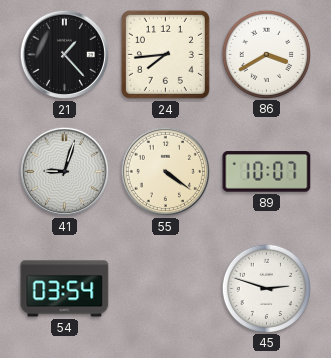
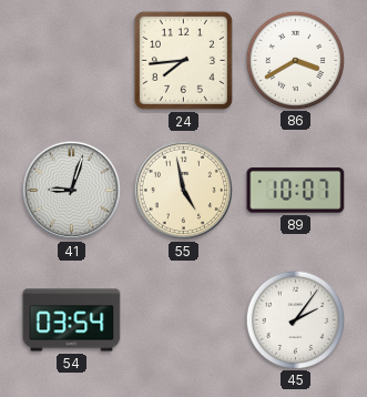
21: 1:23 -> none (64, 54)
55: 4:21 -> 4:58 (183, 190)
45: 2:48 -> 2:06 (295, 319)
